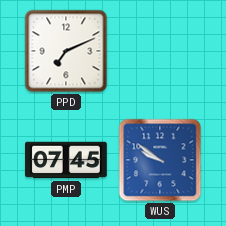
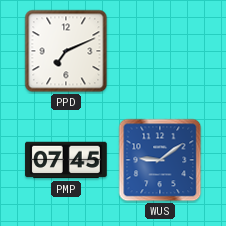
WUS: 9:51 -> 9:09 (160, 160)
